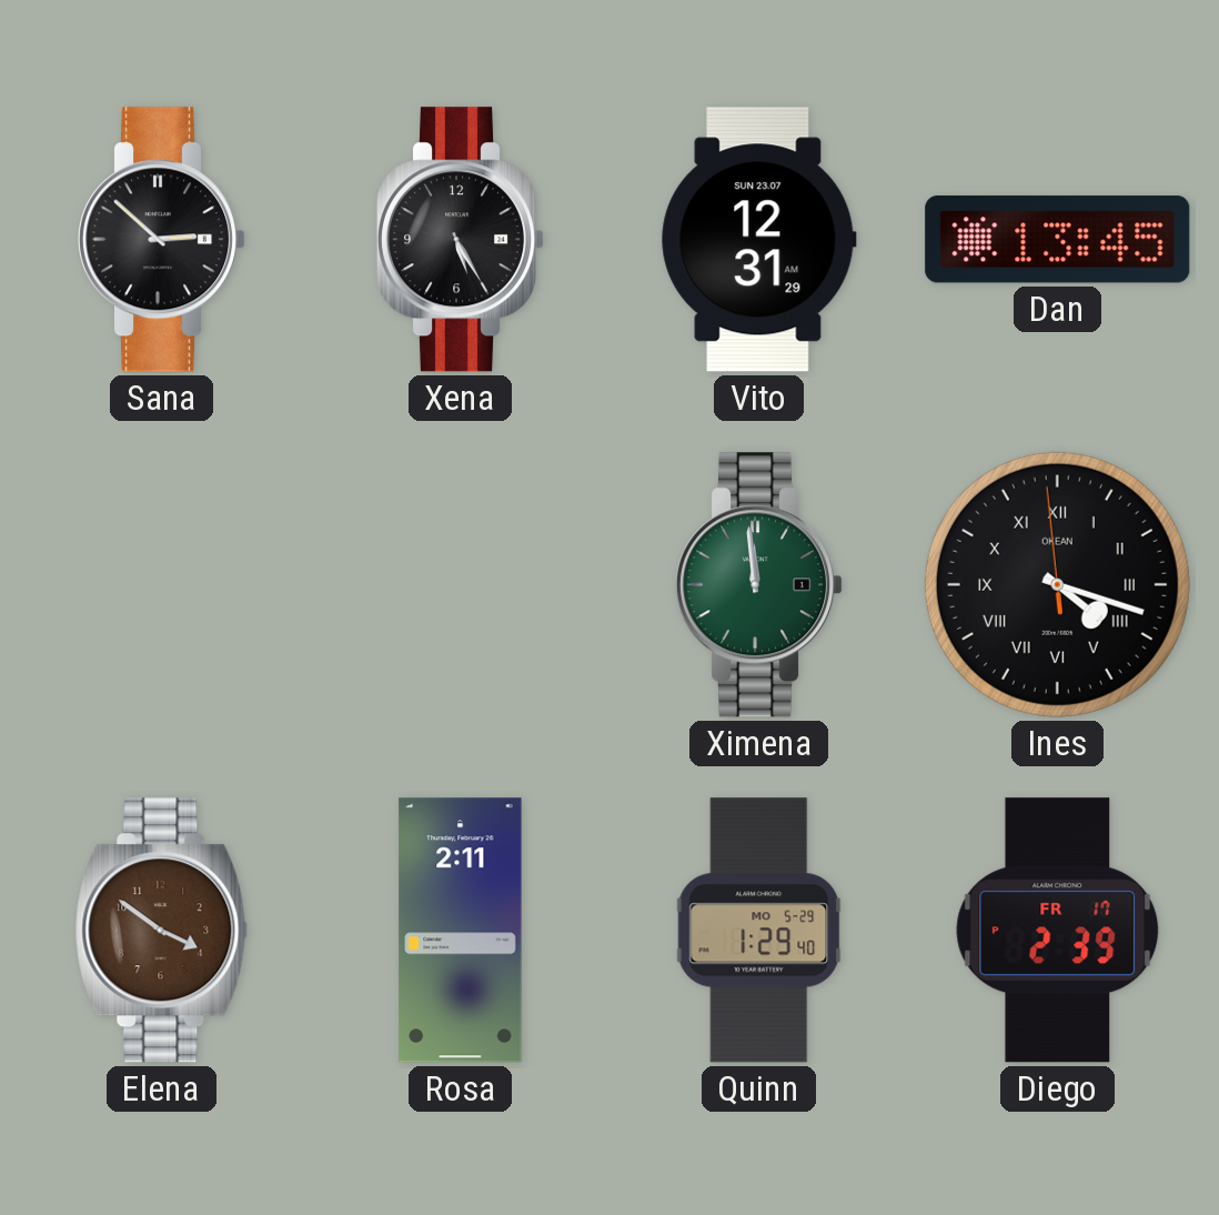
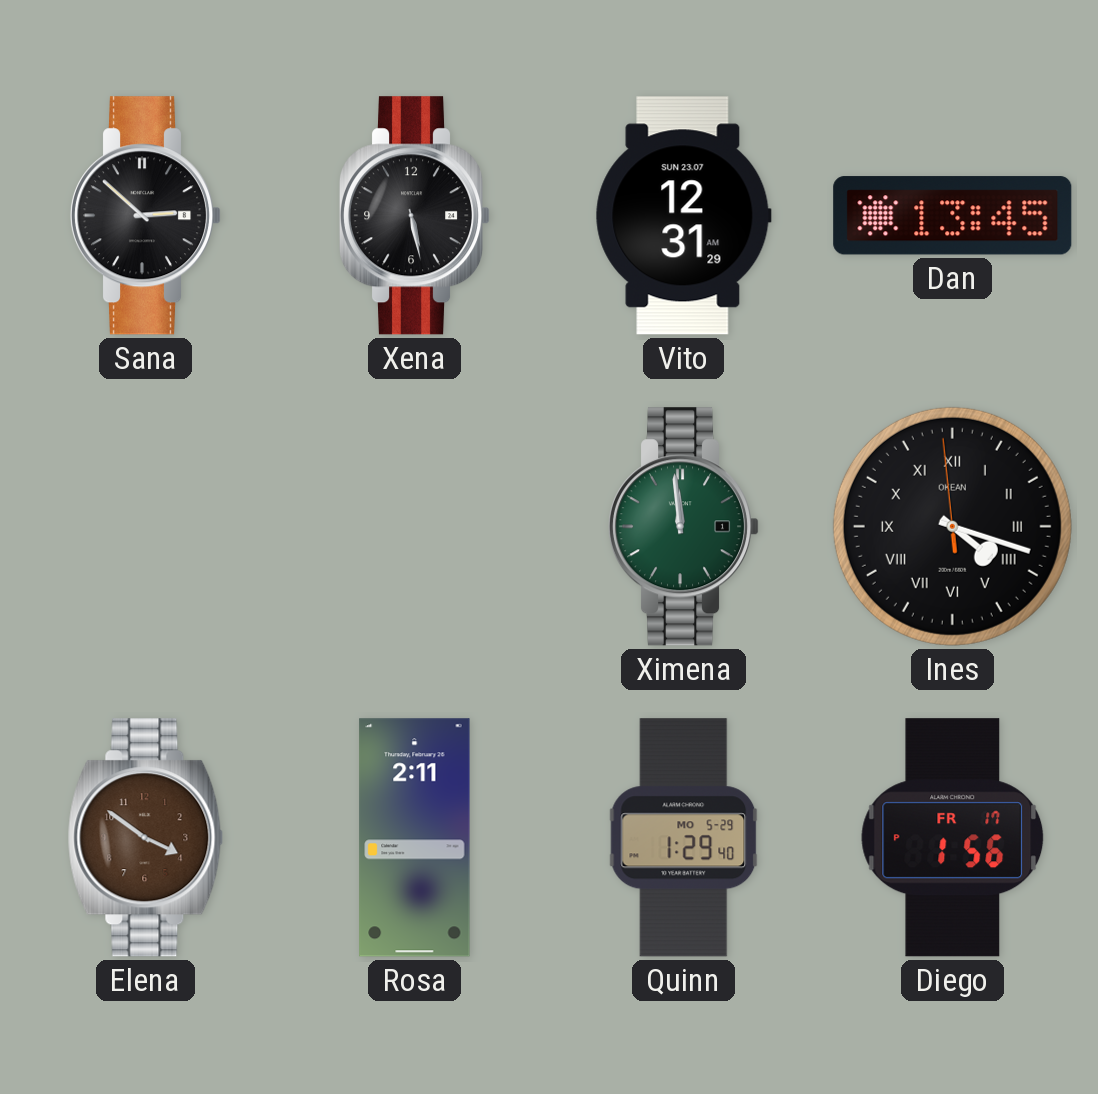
Xena: 5:25 -> 5:28 (415, 216)
Diego: 2:39 -> 1:56 (953, 838)
